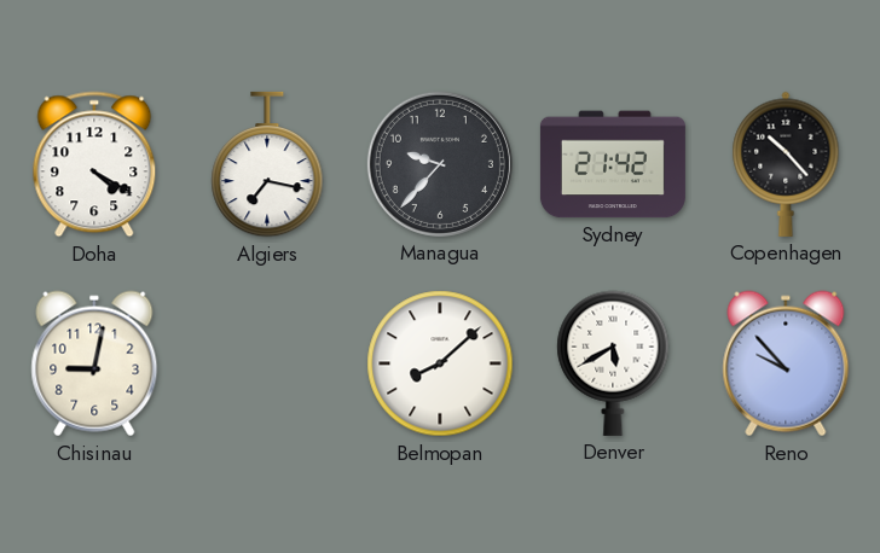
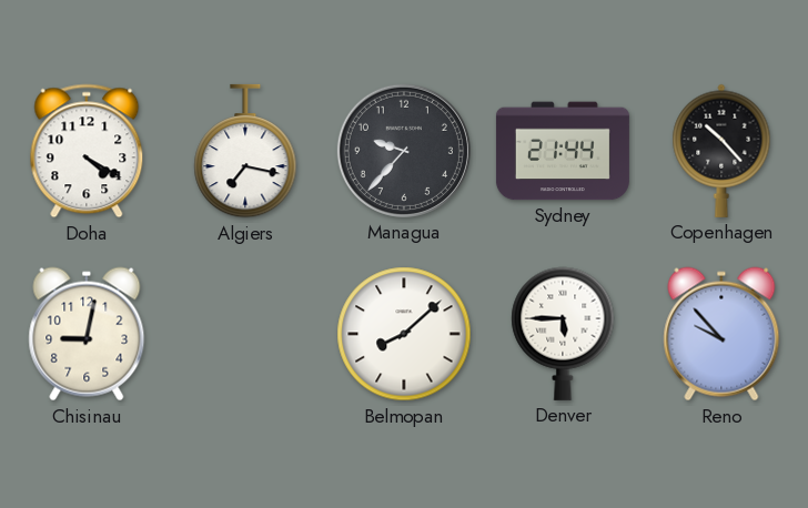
Sydney: 21:42 -> 21:44 (563, 151)
Denver: 5:40 -> 5:45 (563, 334)
